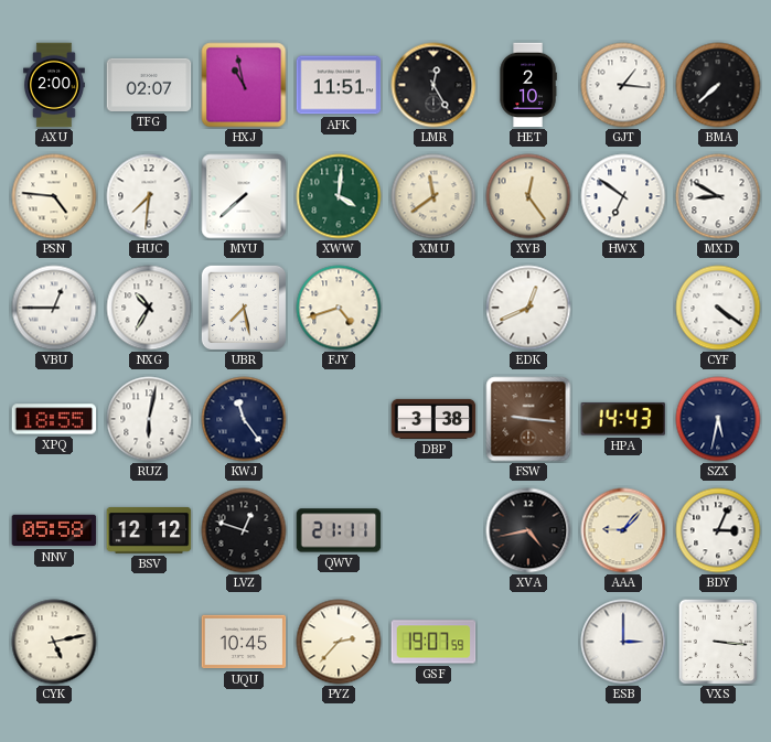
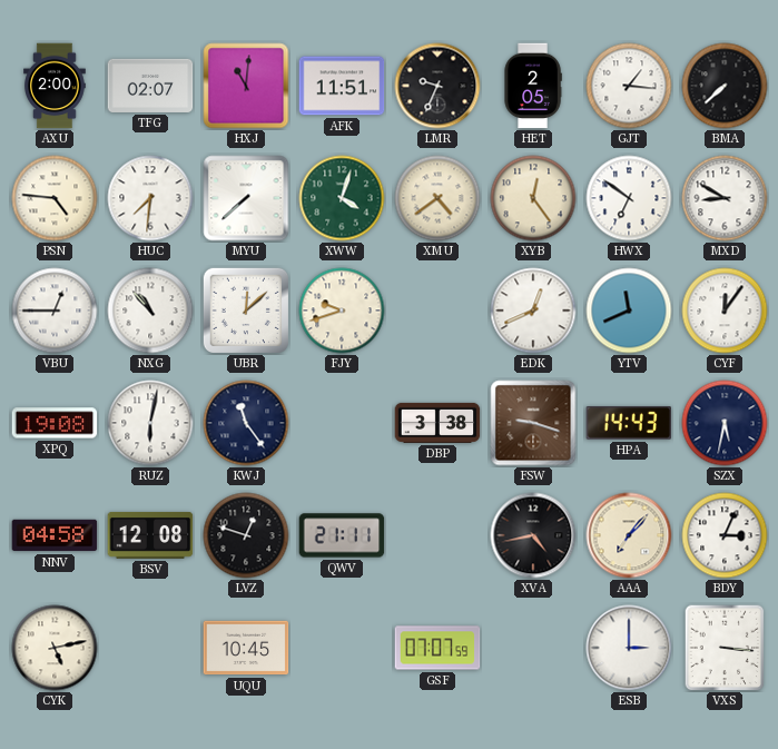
HXJ: 10:58 -> 11:01 (246, 86)
LMR: 12:25 -> 9:34 (437, 86)
HET: 2:10 -> 2:05 (533, 86)
XWW: 4:01 -> 4:03 (342, 198)
XMU: 11:39 -> 4:39 (437, 198)
NXG: 10:35 -> 10:53 (150, 311)
UBR: 7:28 -> 12:08 (245, 309)
FJY: 4:42 -> 9:42 (342, 311)
YTV: none -> 11:41 (629, 311)
CYF: 4:21 -> 12:06 (725, 311)
XPQ: 18:55 -> 19:08 (55, 423)
FSW: 9:16 -> 9:18 (533, 423)
NNV: 05:58 -> 04:58 (55, 535)
BSV: 12:12 -> 12:08 (150, 535)
AAA: 9:07 -> 7:07 (629, 535)
PYZ: 2:37 -> none (339, 642)
GSF: 19:07 -> 07:07 (437, 648)
